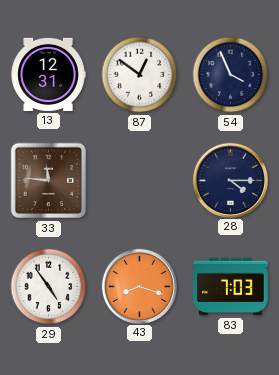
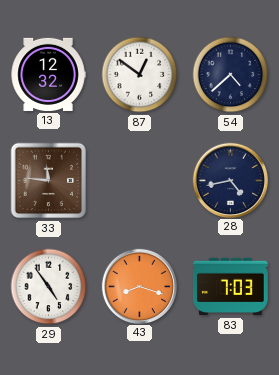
13: 12:31 -> 12:32 (48, 74)
54: 3:56 -> 4:38 (231, 75)
28: 4:15 -> 4:43 (230, 180)
